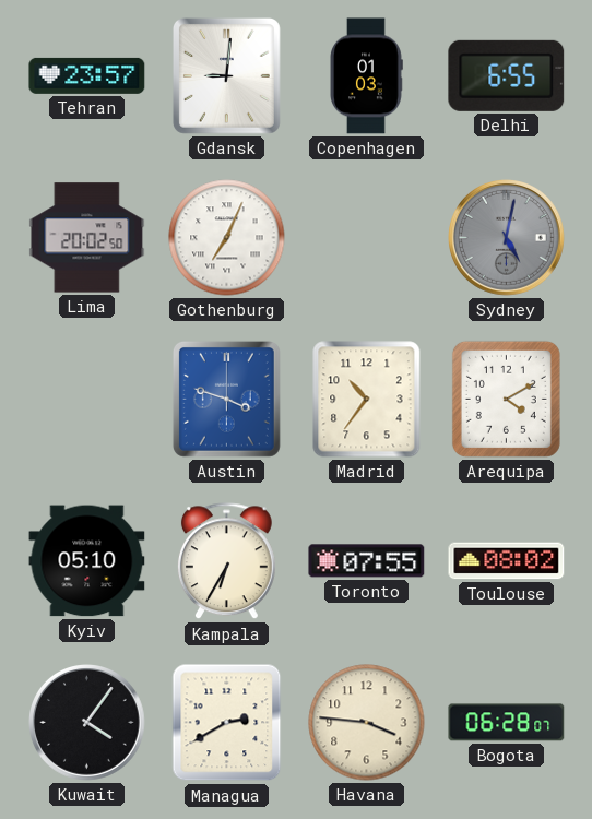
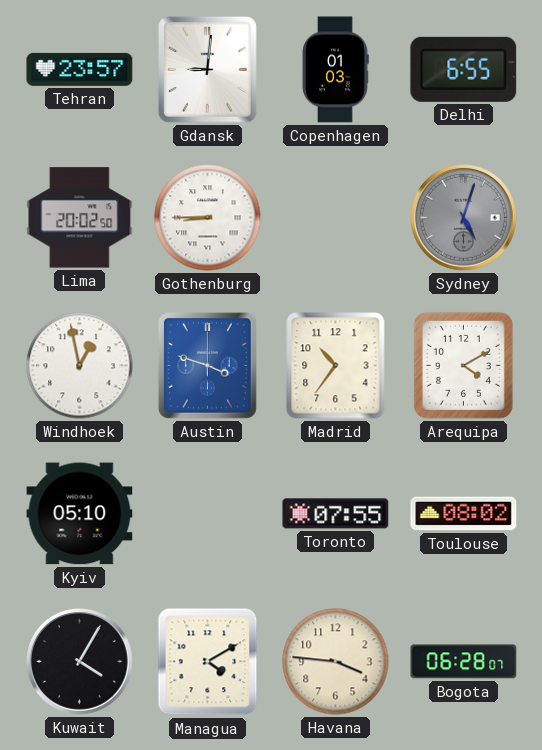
Gothenburg: 7:04 -> 8:45 (208, 218)
Sydney: 5:02 -> 5:03 (464, 218)
Windhoek: none -> 12:58 (80, 366)
Kampala: 6:35 -> none (226, 561)
Kuwait: 4:06 -> 4:05 (80, 662)
Managua: 2:40 -> 4:10 (208, 662)
